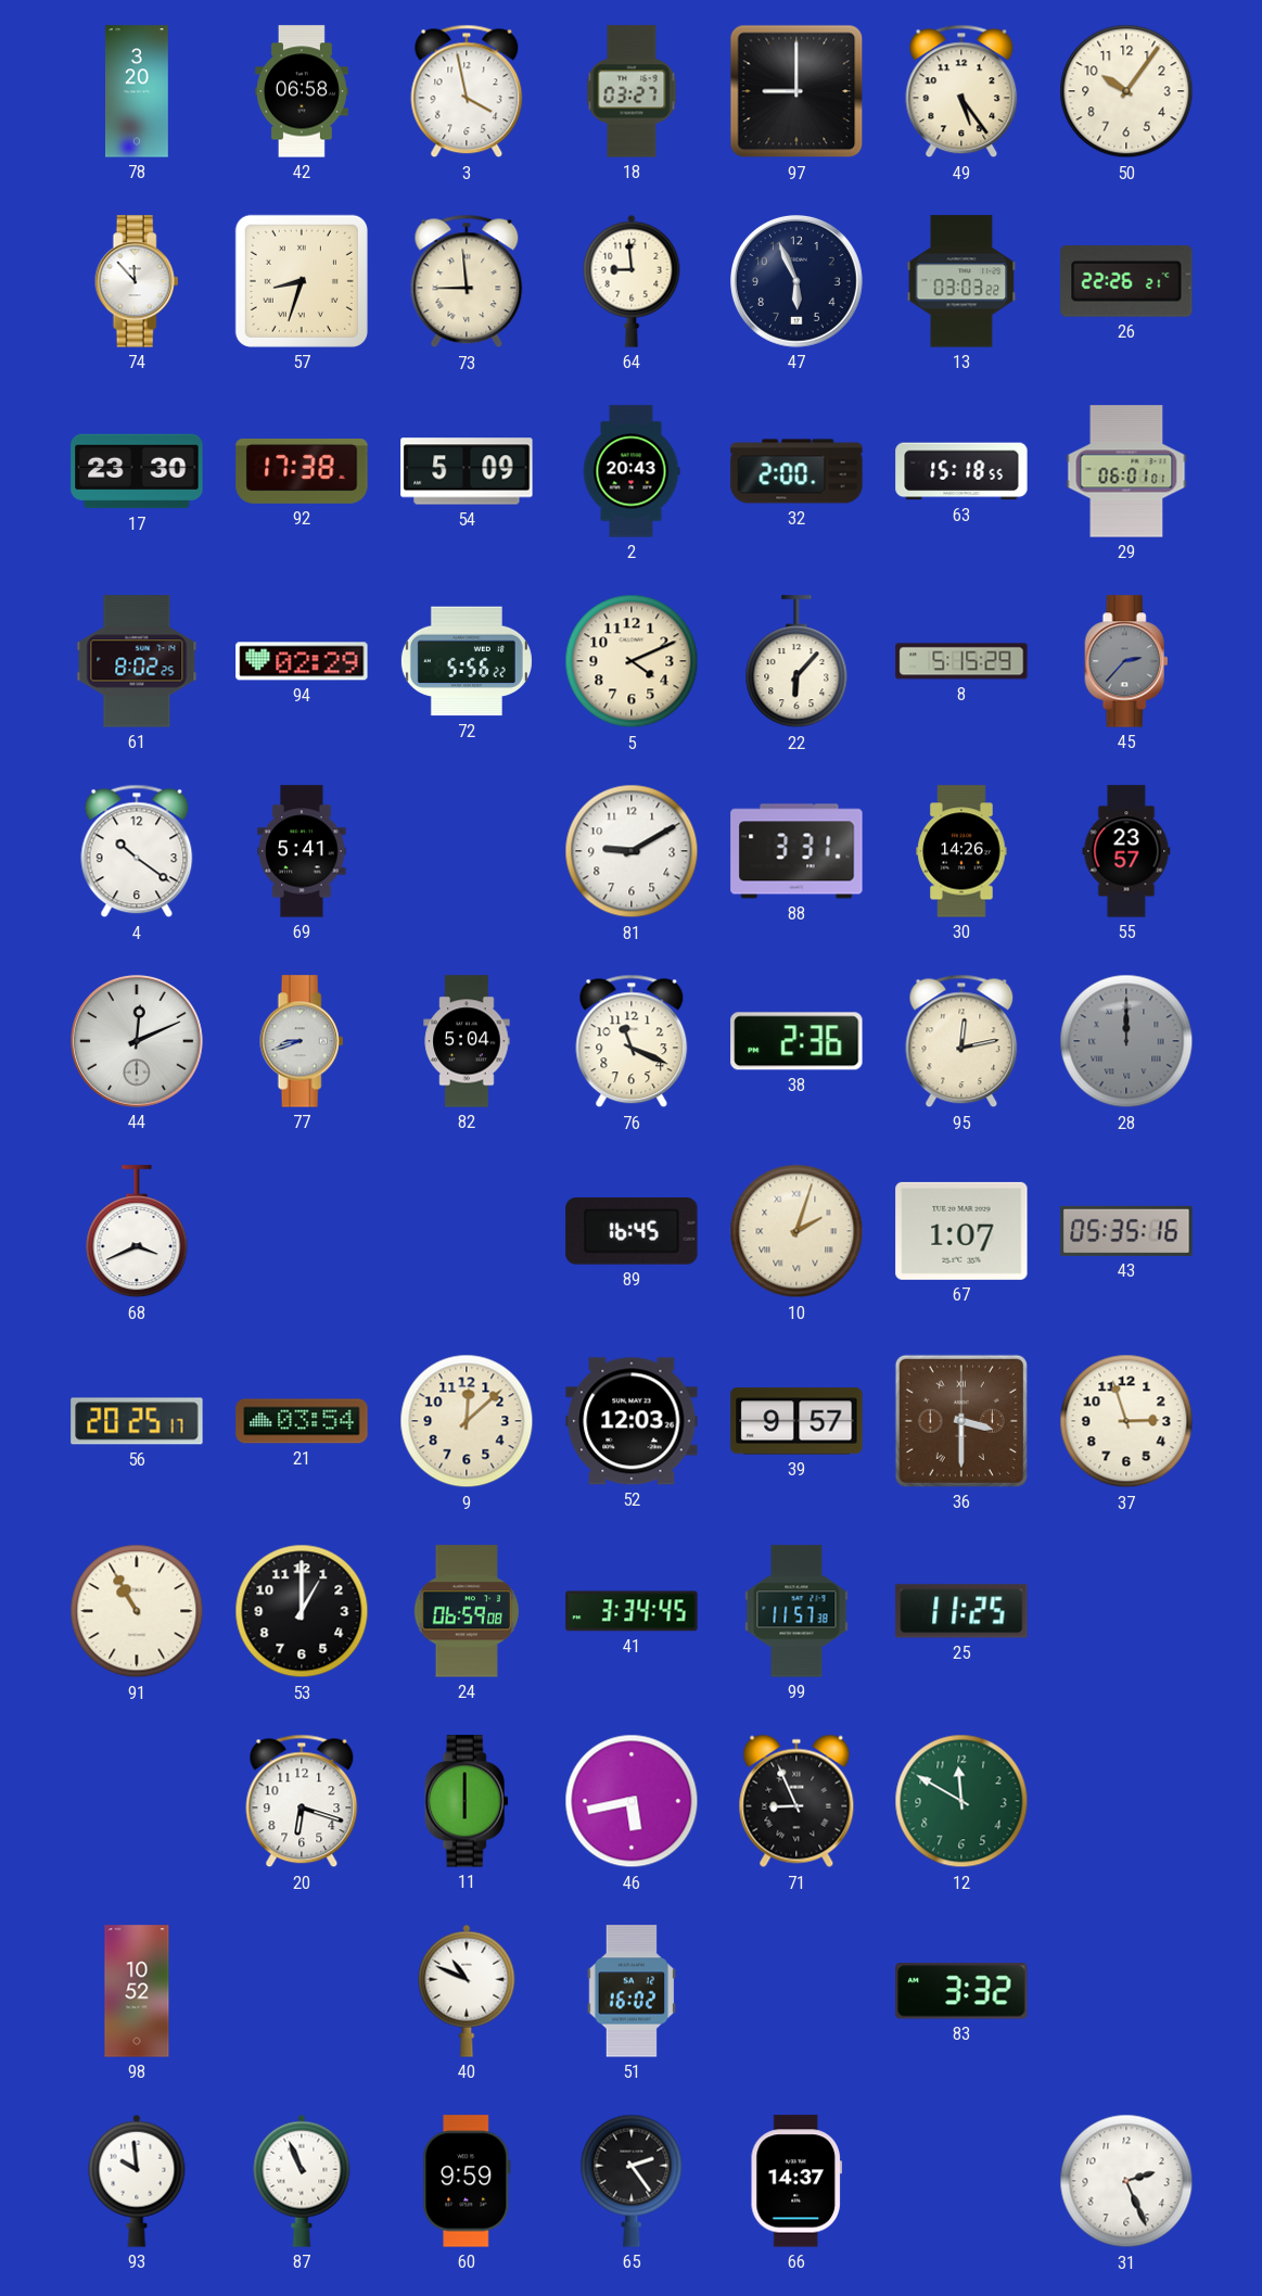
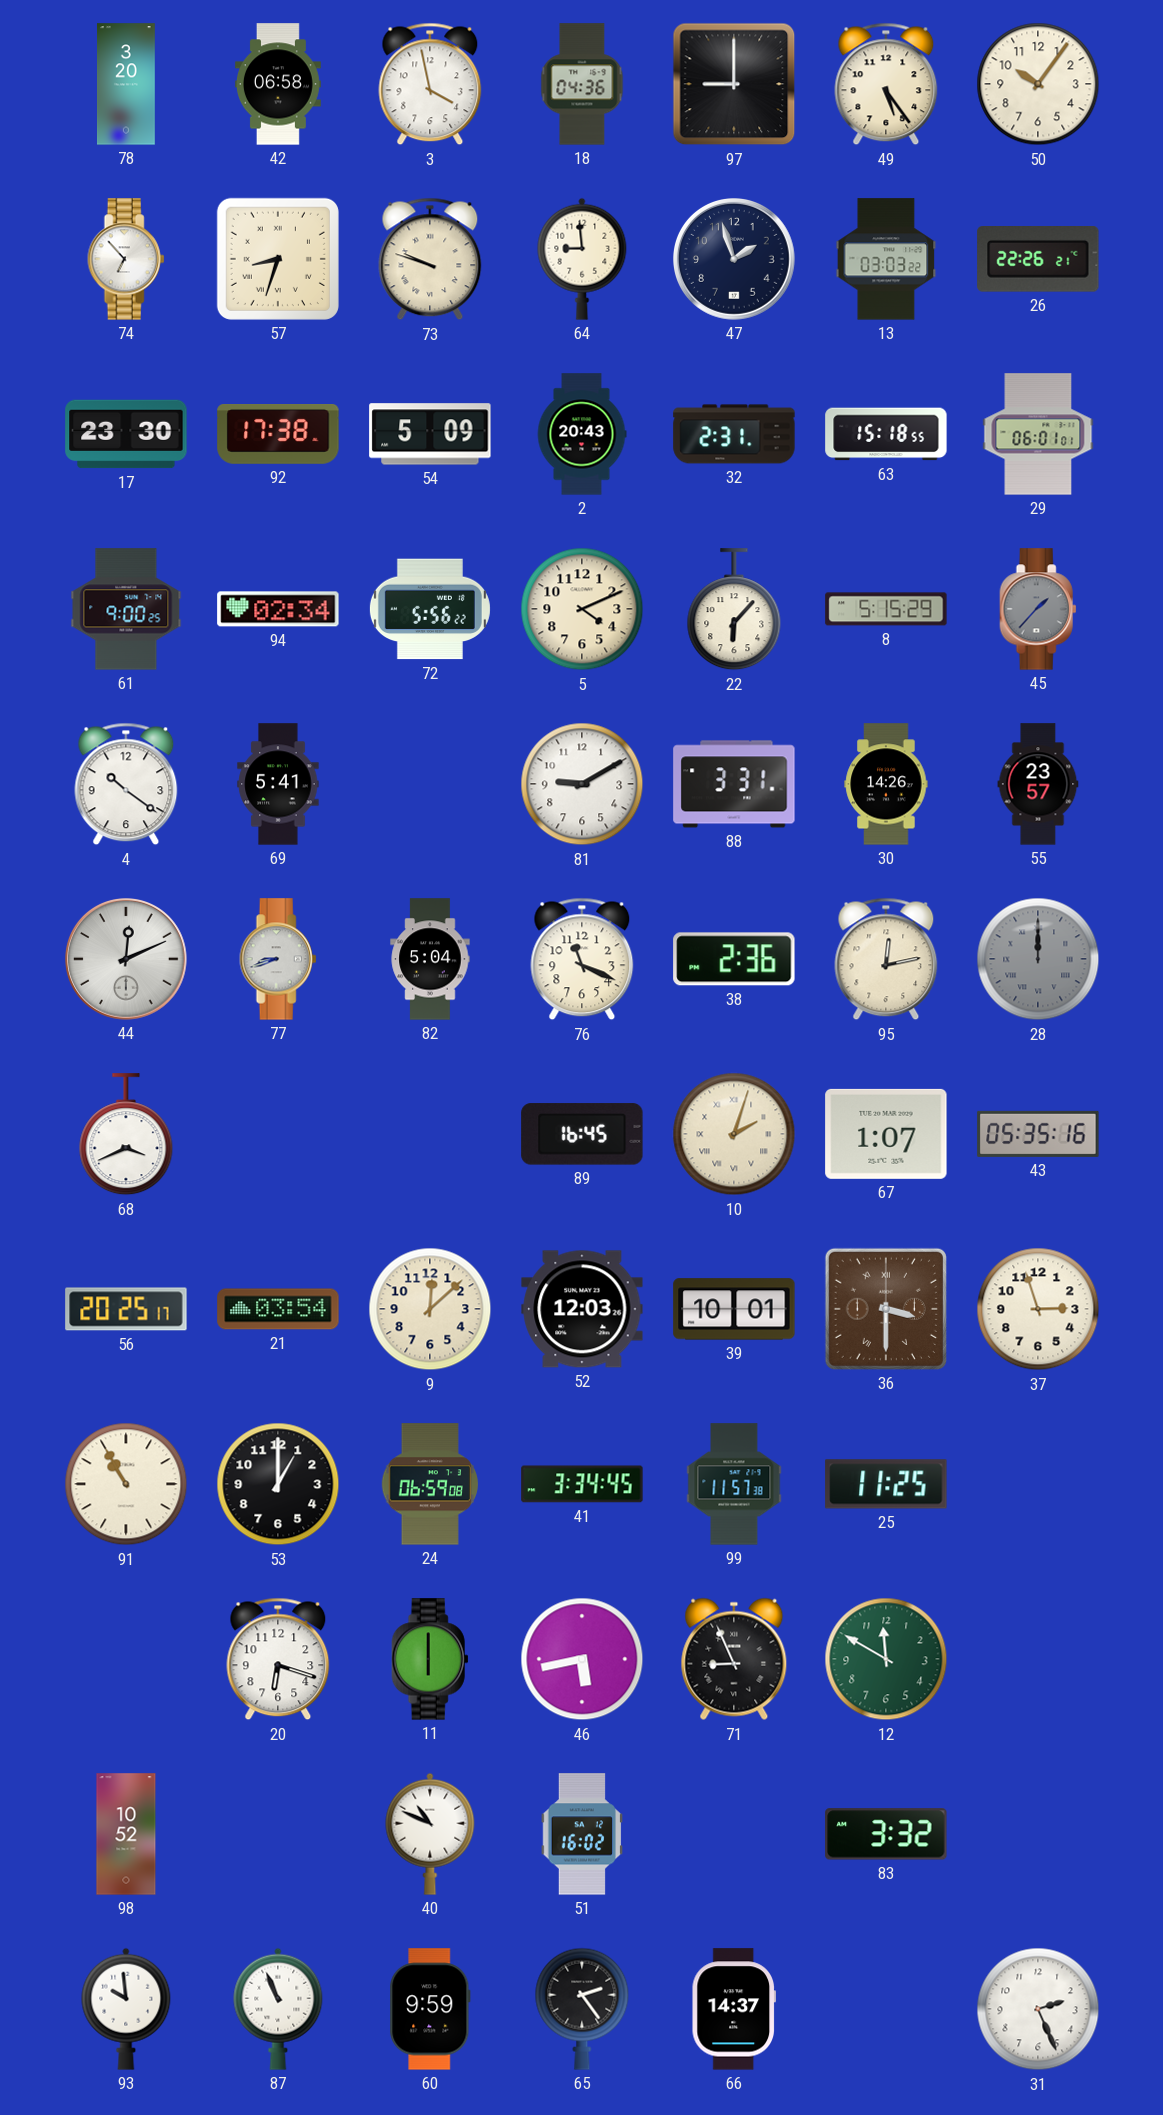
18: 03:27 -> 04:36 (582, 84)
74: 11:53 -> 6:53 (126, 259)
73: 8:59 -> 9:48 (430, 259)
47: 5:56 -> 1:57 (735, 260)
32: 2:00 -> 2:31 (734, 434)
61: 8:02 -> 9:00 (126, 609)
94: 02:29 -> 02:34 (278, 609)
45: 2:37 -> 1:37 (1038, 609)
39: 9:57 -> 10:01 (734, 1309)
